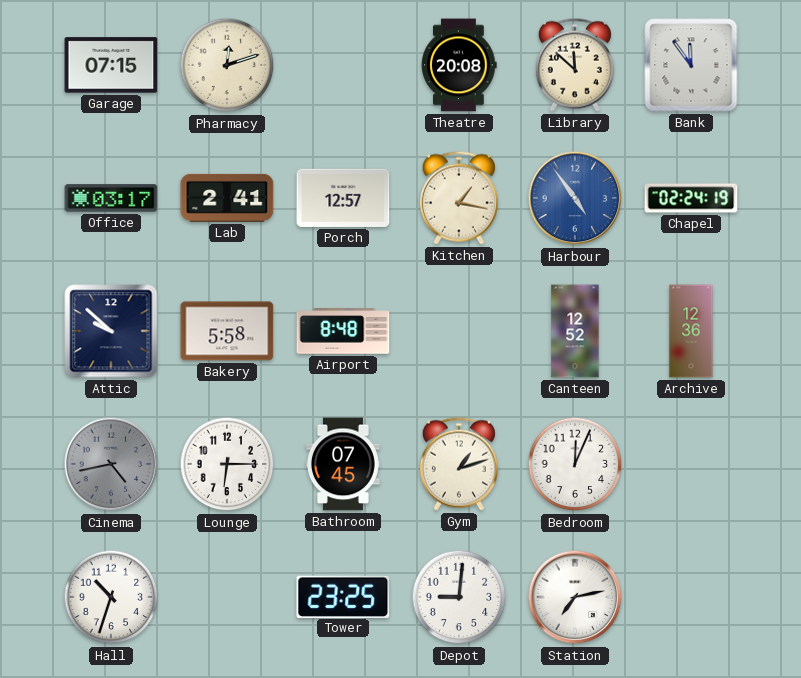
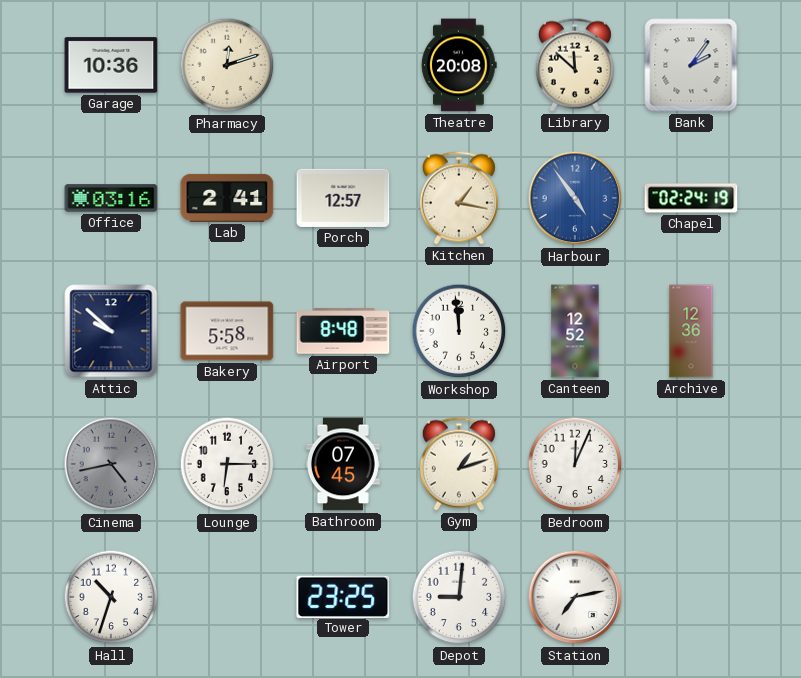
Garage: 07:15 -> 10:36 (111, 65)
Bank: 11:54 -> 2:06 (691, 65)
Office: 03:17 -> 03:16 (111, 198)
Workshop: none -> 11:59 (459, 331)
